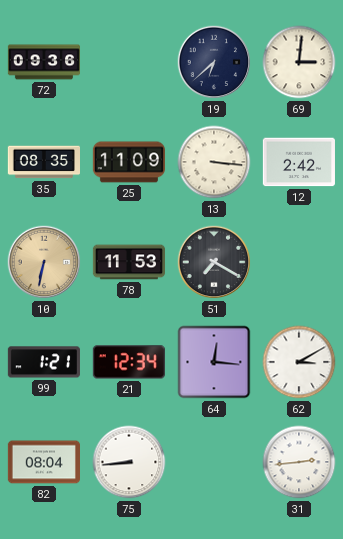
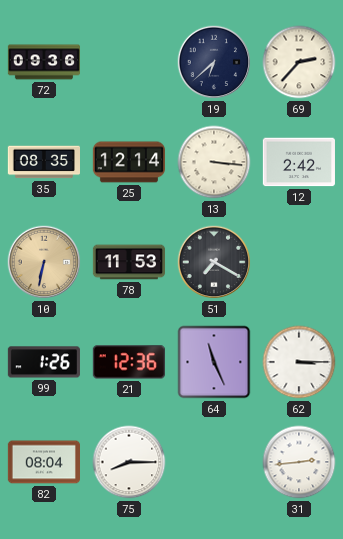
69: 3:01 -> 2:37 (299, 62)
25: 11:09 -> 12:14 (129, 162)
99: 1:21 -> 1:26 (44, 362)
21: 12:34 -> 12:36 (129, 362)
64: 12:16 -> 11:26 (214, 362)
62: 3:10 -> 3:15 (299, 362)
75: 8:44 -> 8:15 (129, 462)
